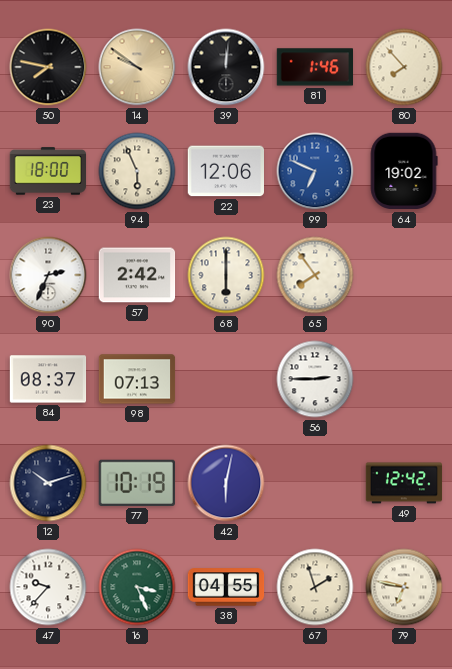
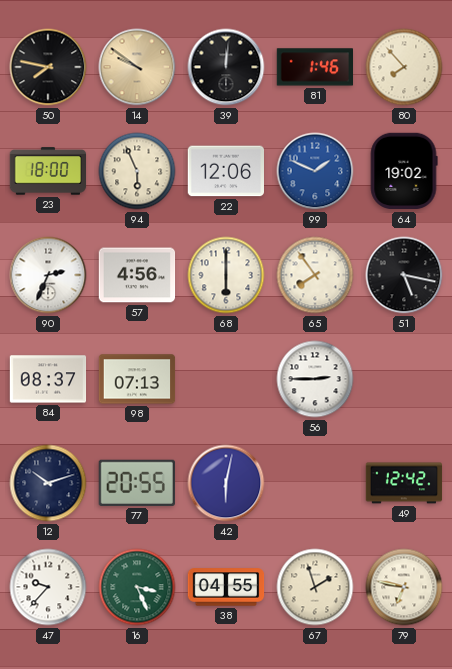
99: 6:49 -> 1:49 (315, 171)
57: 2:42 -> 4:56 (137, 275)
51: none -> 5:17 (404, 275)
77: 10:19 -> 20:55 (137, 483)
